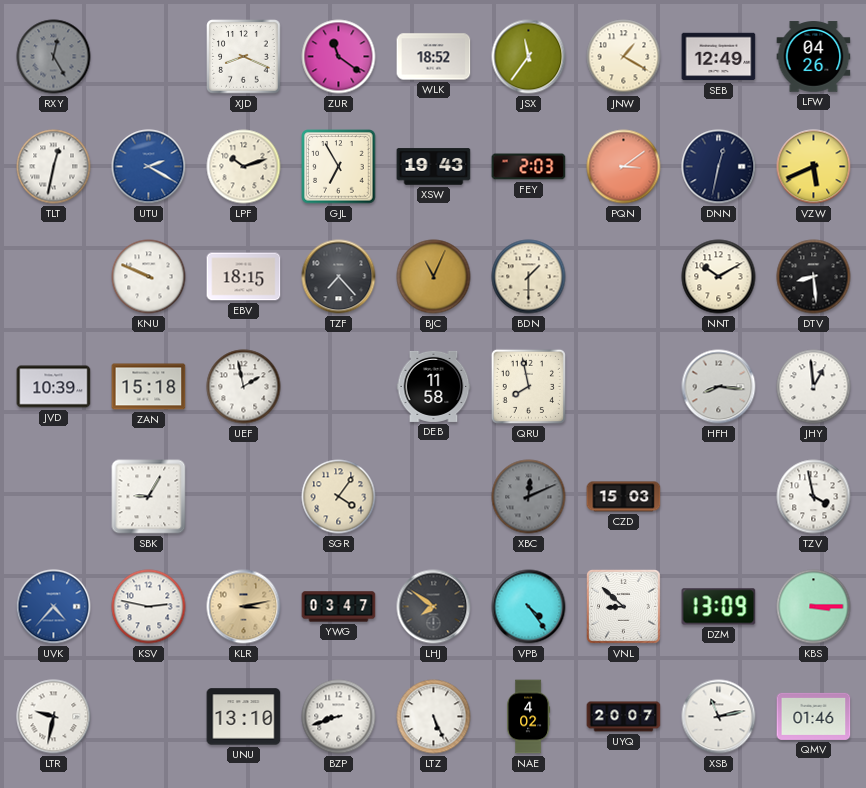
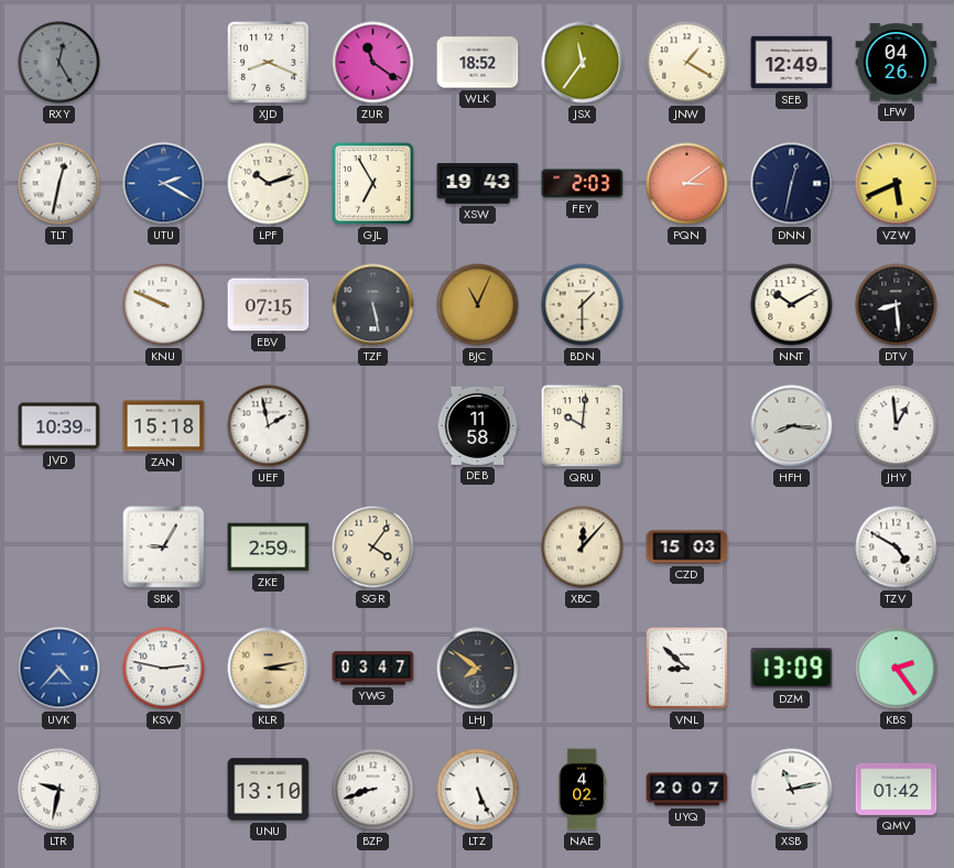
EBV: 18:15 -> 07:15 (269, 305)
TZF: 7:23 -> 5:28 (373, 305)
QRU: 7:58 -> 10:01 (582, 425)
ZKE: none -> 2:59 (269, 547)
XBC: 12:11 -> 12:07 (583, 547)
XBC dial: grey -> cream (583, 547)
TZV: 3:58 -> 4:50 (897, 547)
VPB: 4:24 -> none (529, 607)
KBS: 3:15 -> 2:24 (897, 669)
QMV: 01:46 -> 01:42 (897, 789)
